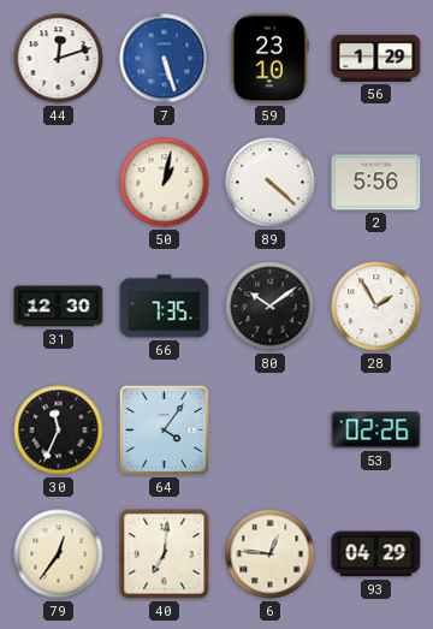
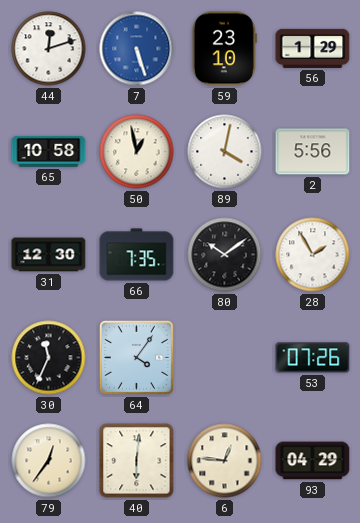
65: none -> 10:58 (49, 151)
50: 1:02 -> 12:58 (137, 152)
89: 4:22 -> 4:02 (225, 152)
53: 02:26 -> 07:26 (313, 358)
40: 7:01 -> 6:01 (137, 461)
